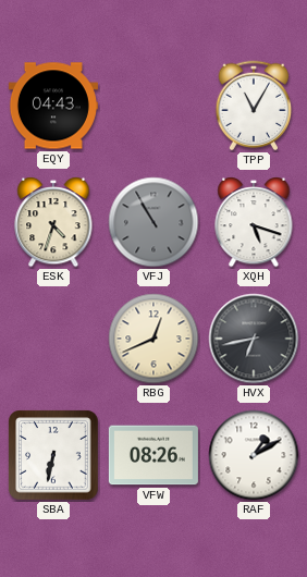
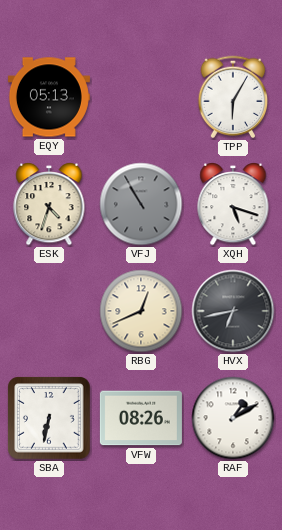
EQY: 04:43 -> 05:13 (49, 97)
TPP: 11:05 -> 6:05 (233, 97)
